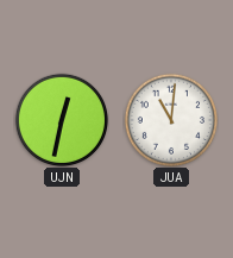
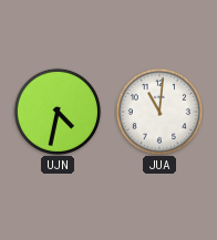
UJN: 12:32 -> 4:32 (56, 111)
